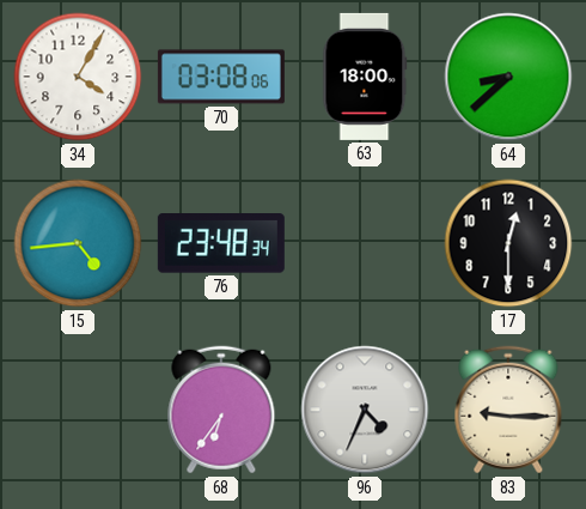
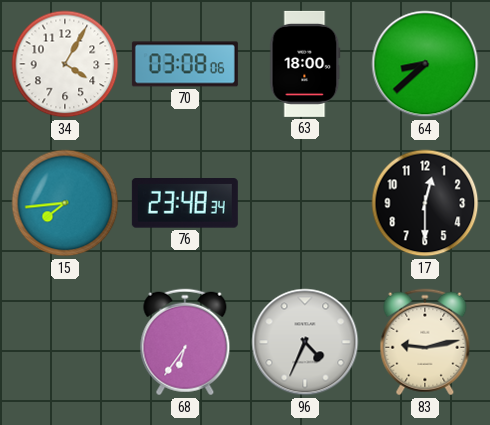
15: 4:44 -> 7:44 (65, 203)
83: 9:15 -> 9:13 (425, 342)
